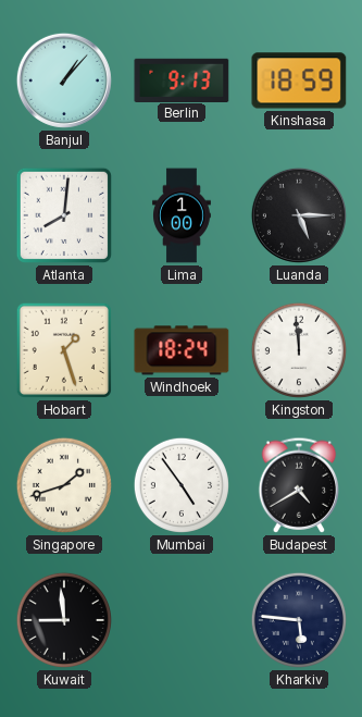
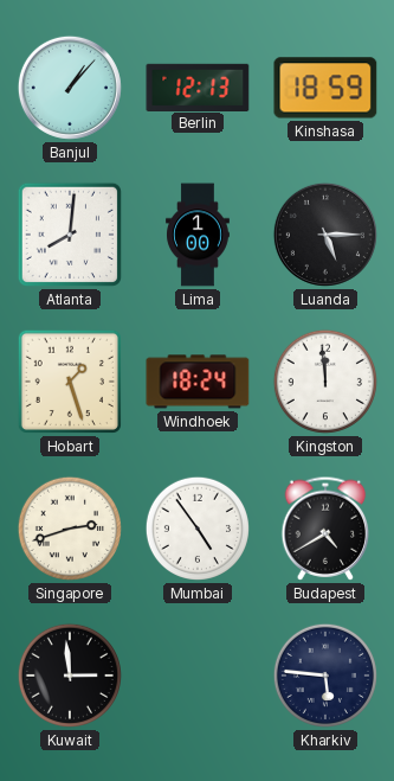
Berlin: 9:13 -> 12:13 (198, 87)
Singapore: 1:42 -> 2:42 (70, 529)
Kuwait: 8:59 -> 2:59 (70, 676)
